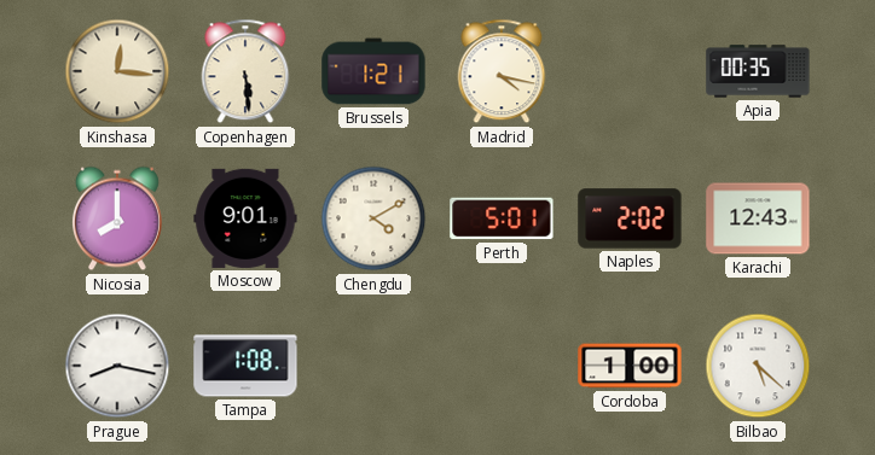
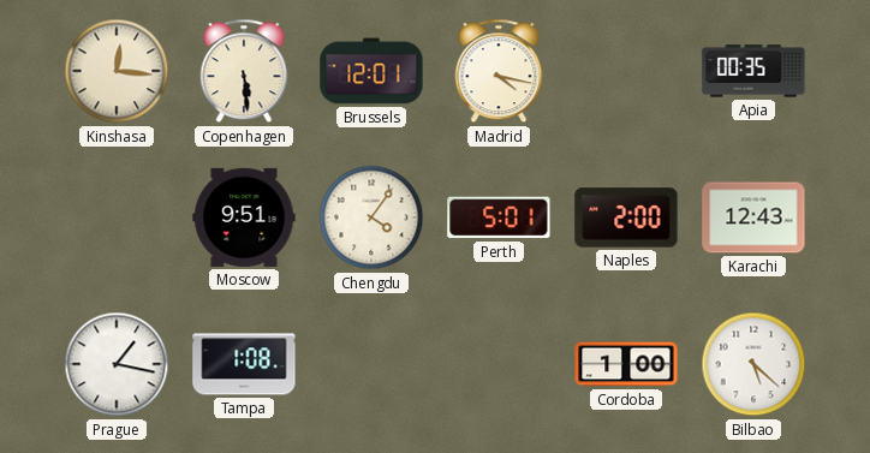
Brussels: 1:21 -> 12:01 (371, 71)
Nicosia: 8:00 -> none (117, 218)
Moscow: 9:01 -> 9:51 (244, 217)
Chengdu: 4:10 -> 4:06 (371, 217)
Naples: 2:02 -> 2:00 (626, 217)
Prague: 8:17 -> 1:17 (117, 364)
